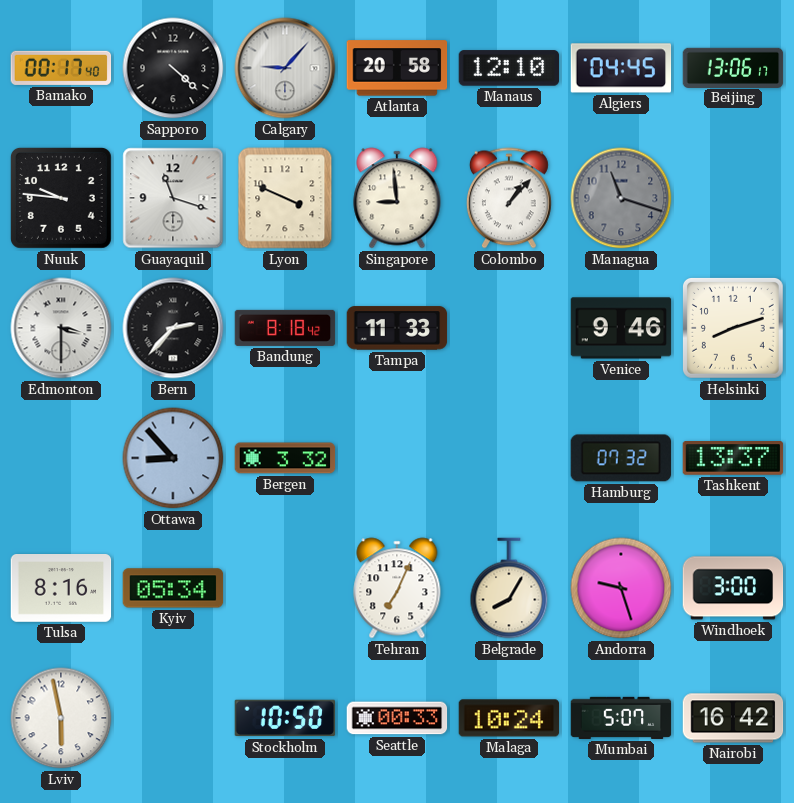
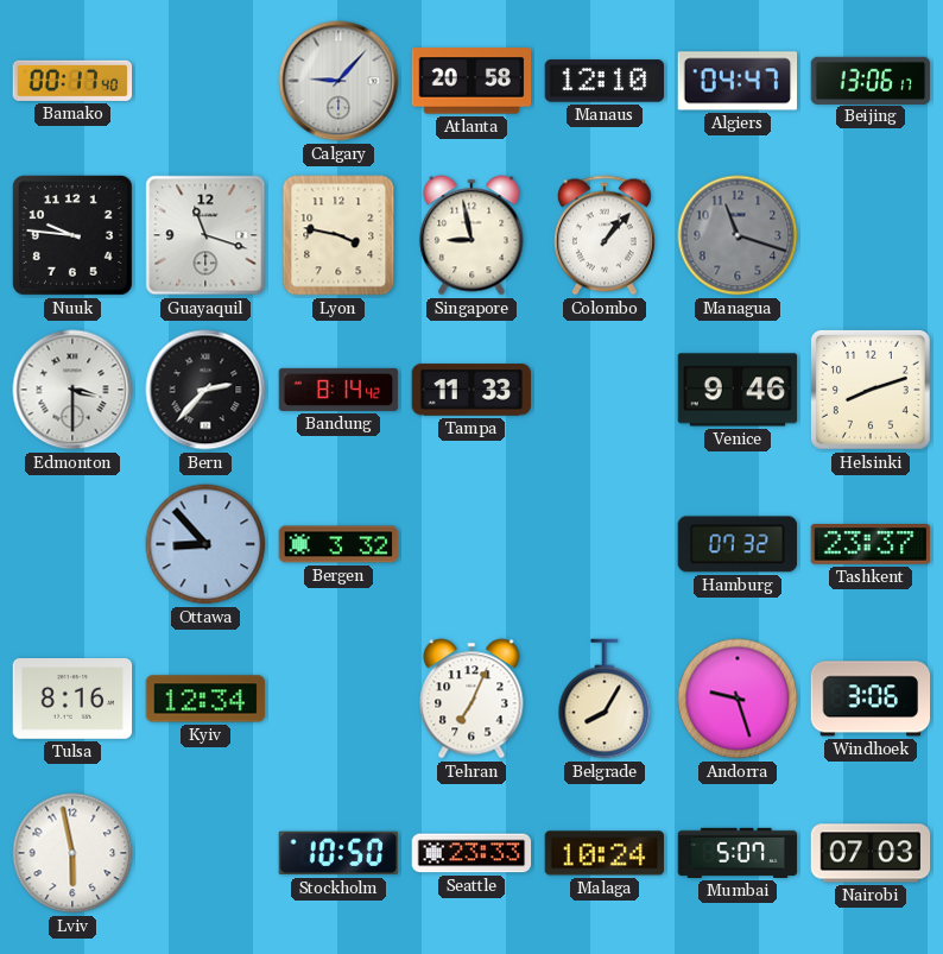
Sapporo: 4:22 -> none (173, 68)
Algiers: 04:45 -> 04:47 (738, 81)
Lyon: 3:49 -> 3:47 (338, 235)
Singapore: 8:59 -> 8:58 (471, 235)
Bandung: 8:18 -> 8:14 (338, 390)
Tashkent: 13:37 -> 23:37 (871, 545)
Kyiv: 05:34 -> 12:34 (205, 699)
Windhoek: 3:00 -> 3:06 (871, 699)
Seattle: 00:33 -> 23:33 (471, 853)
Nairobi: 16:42 -> 07:03 (871, 853)
